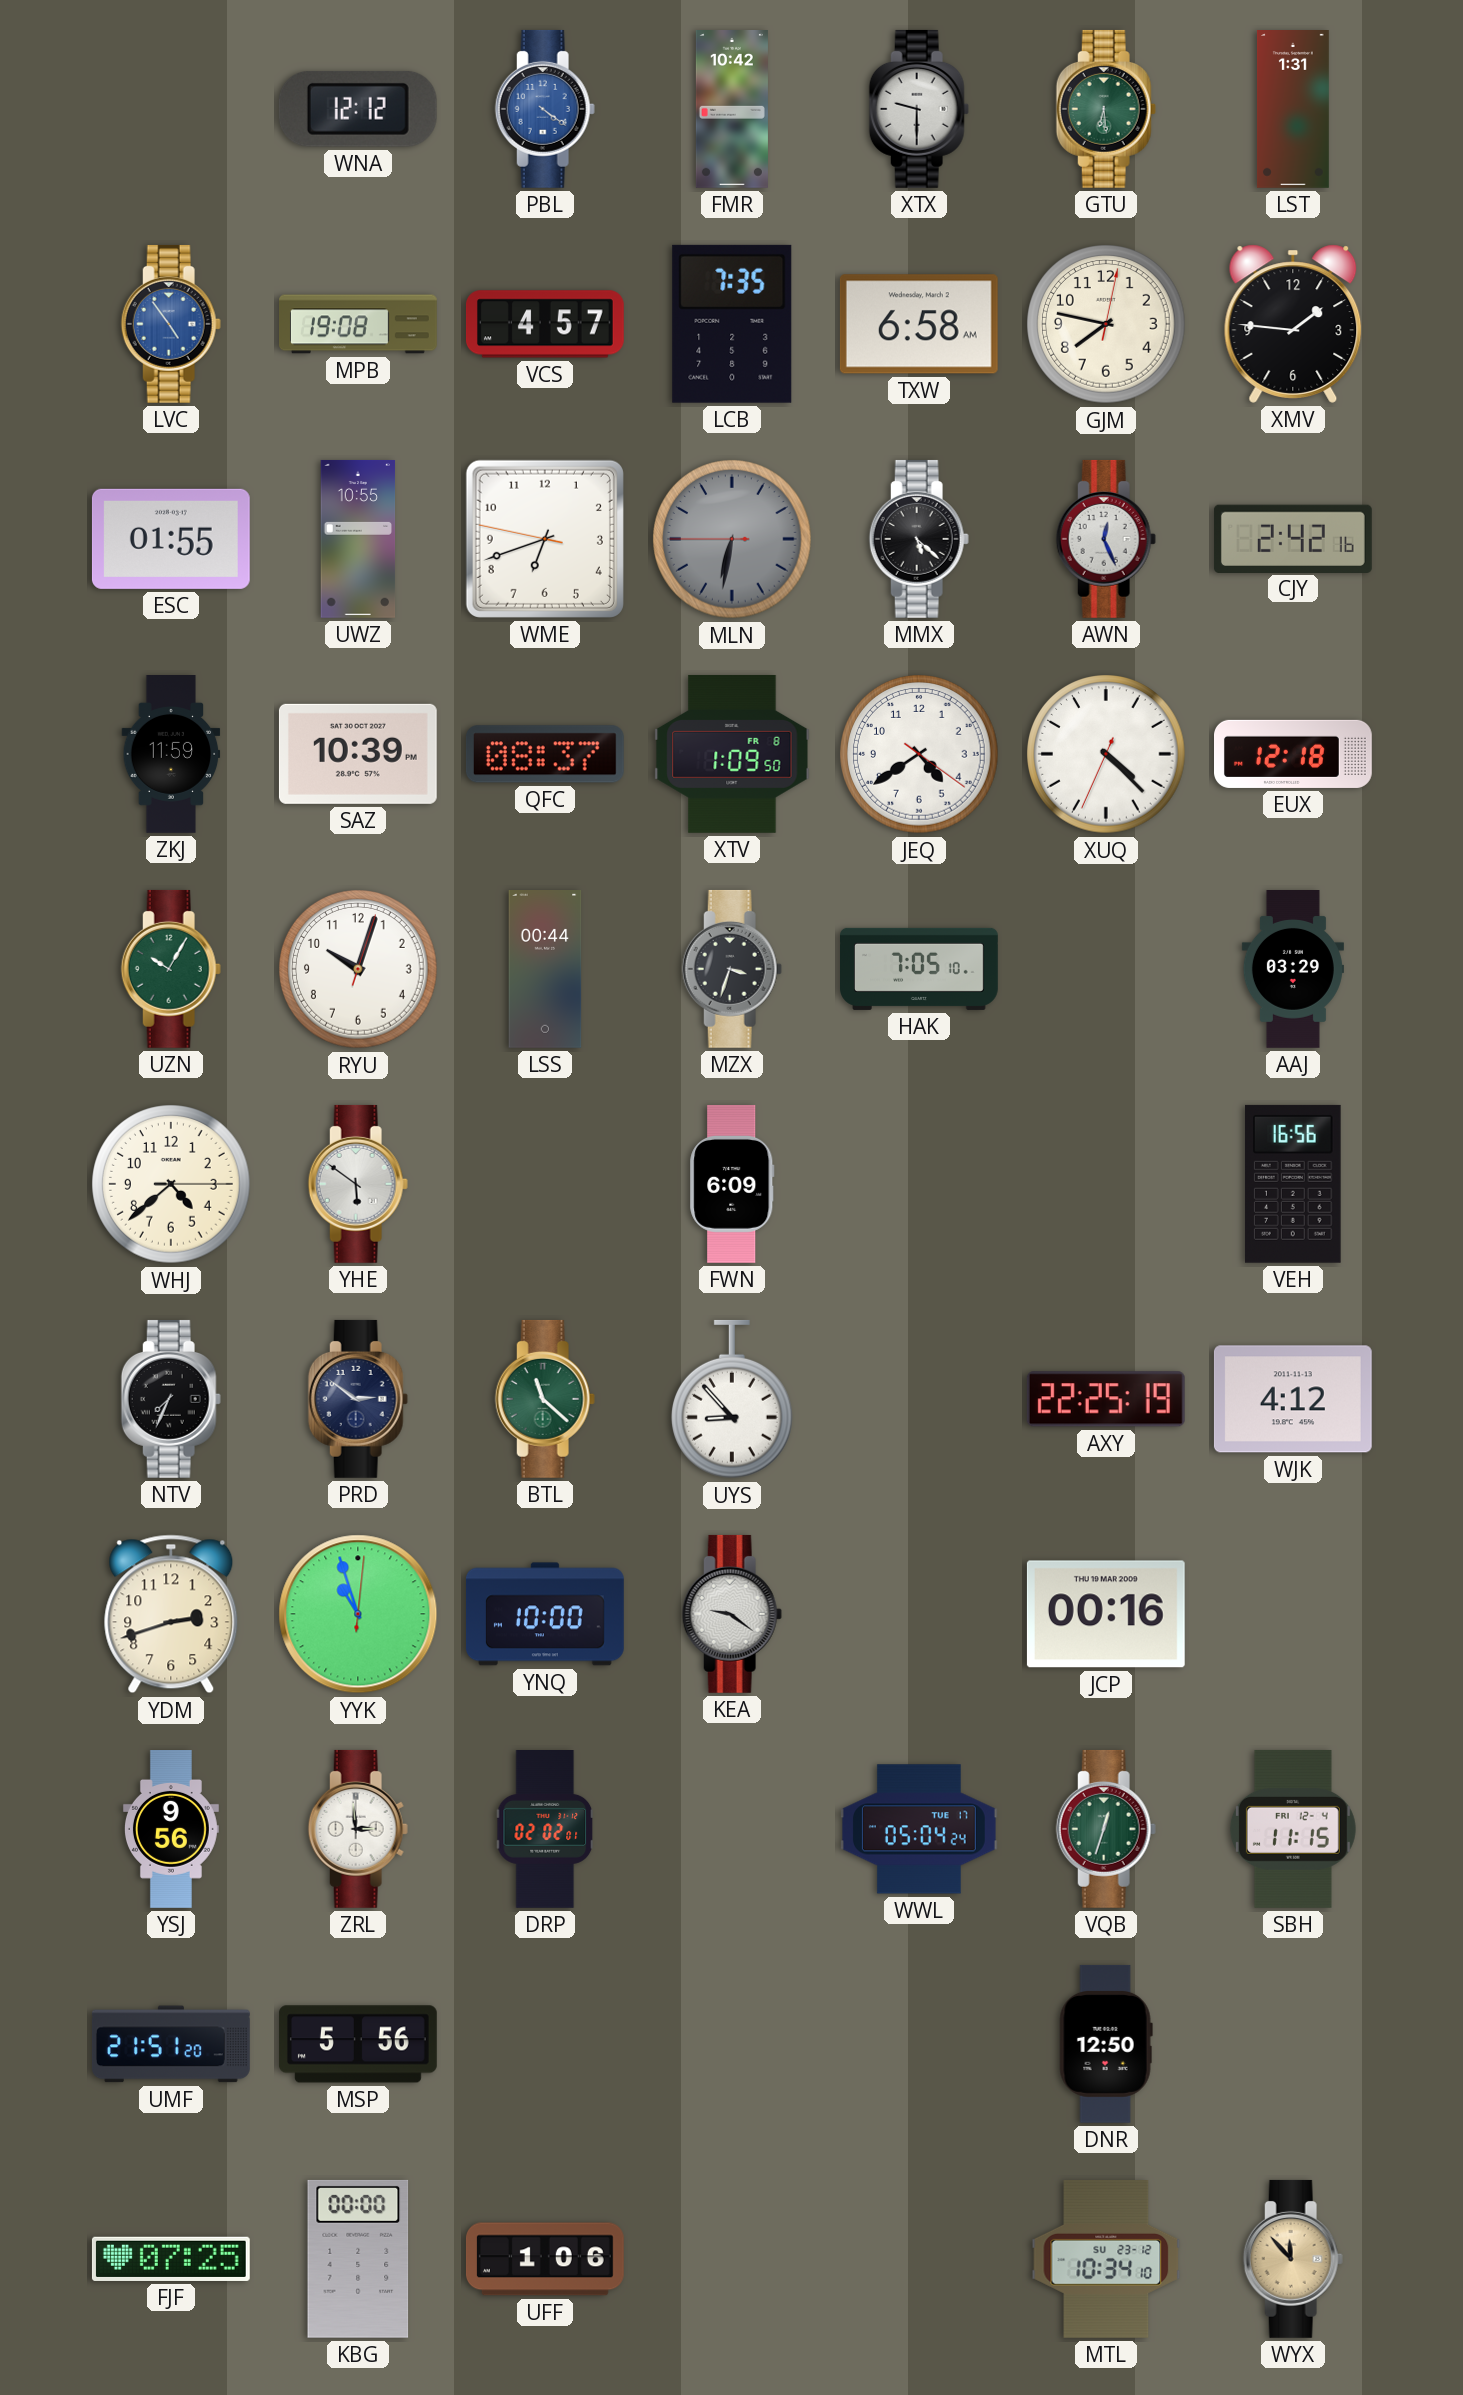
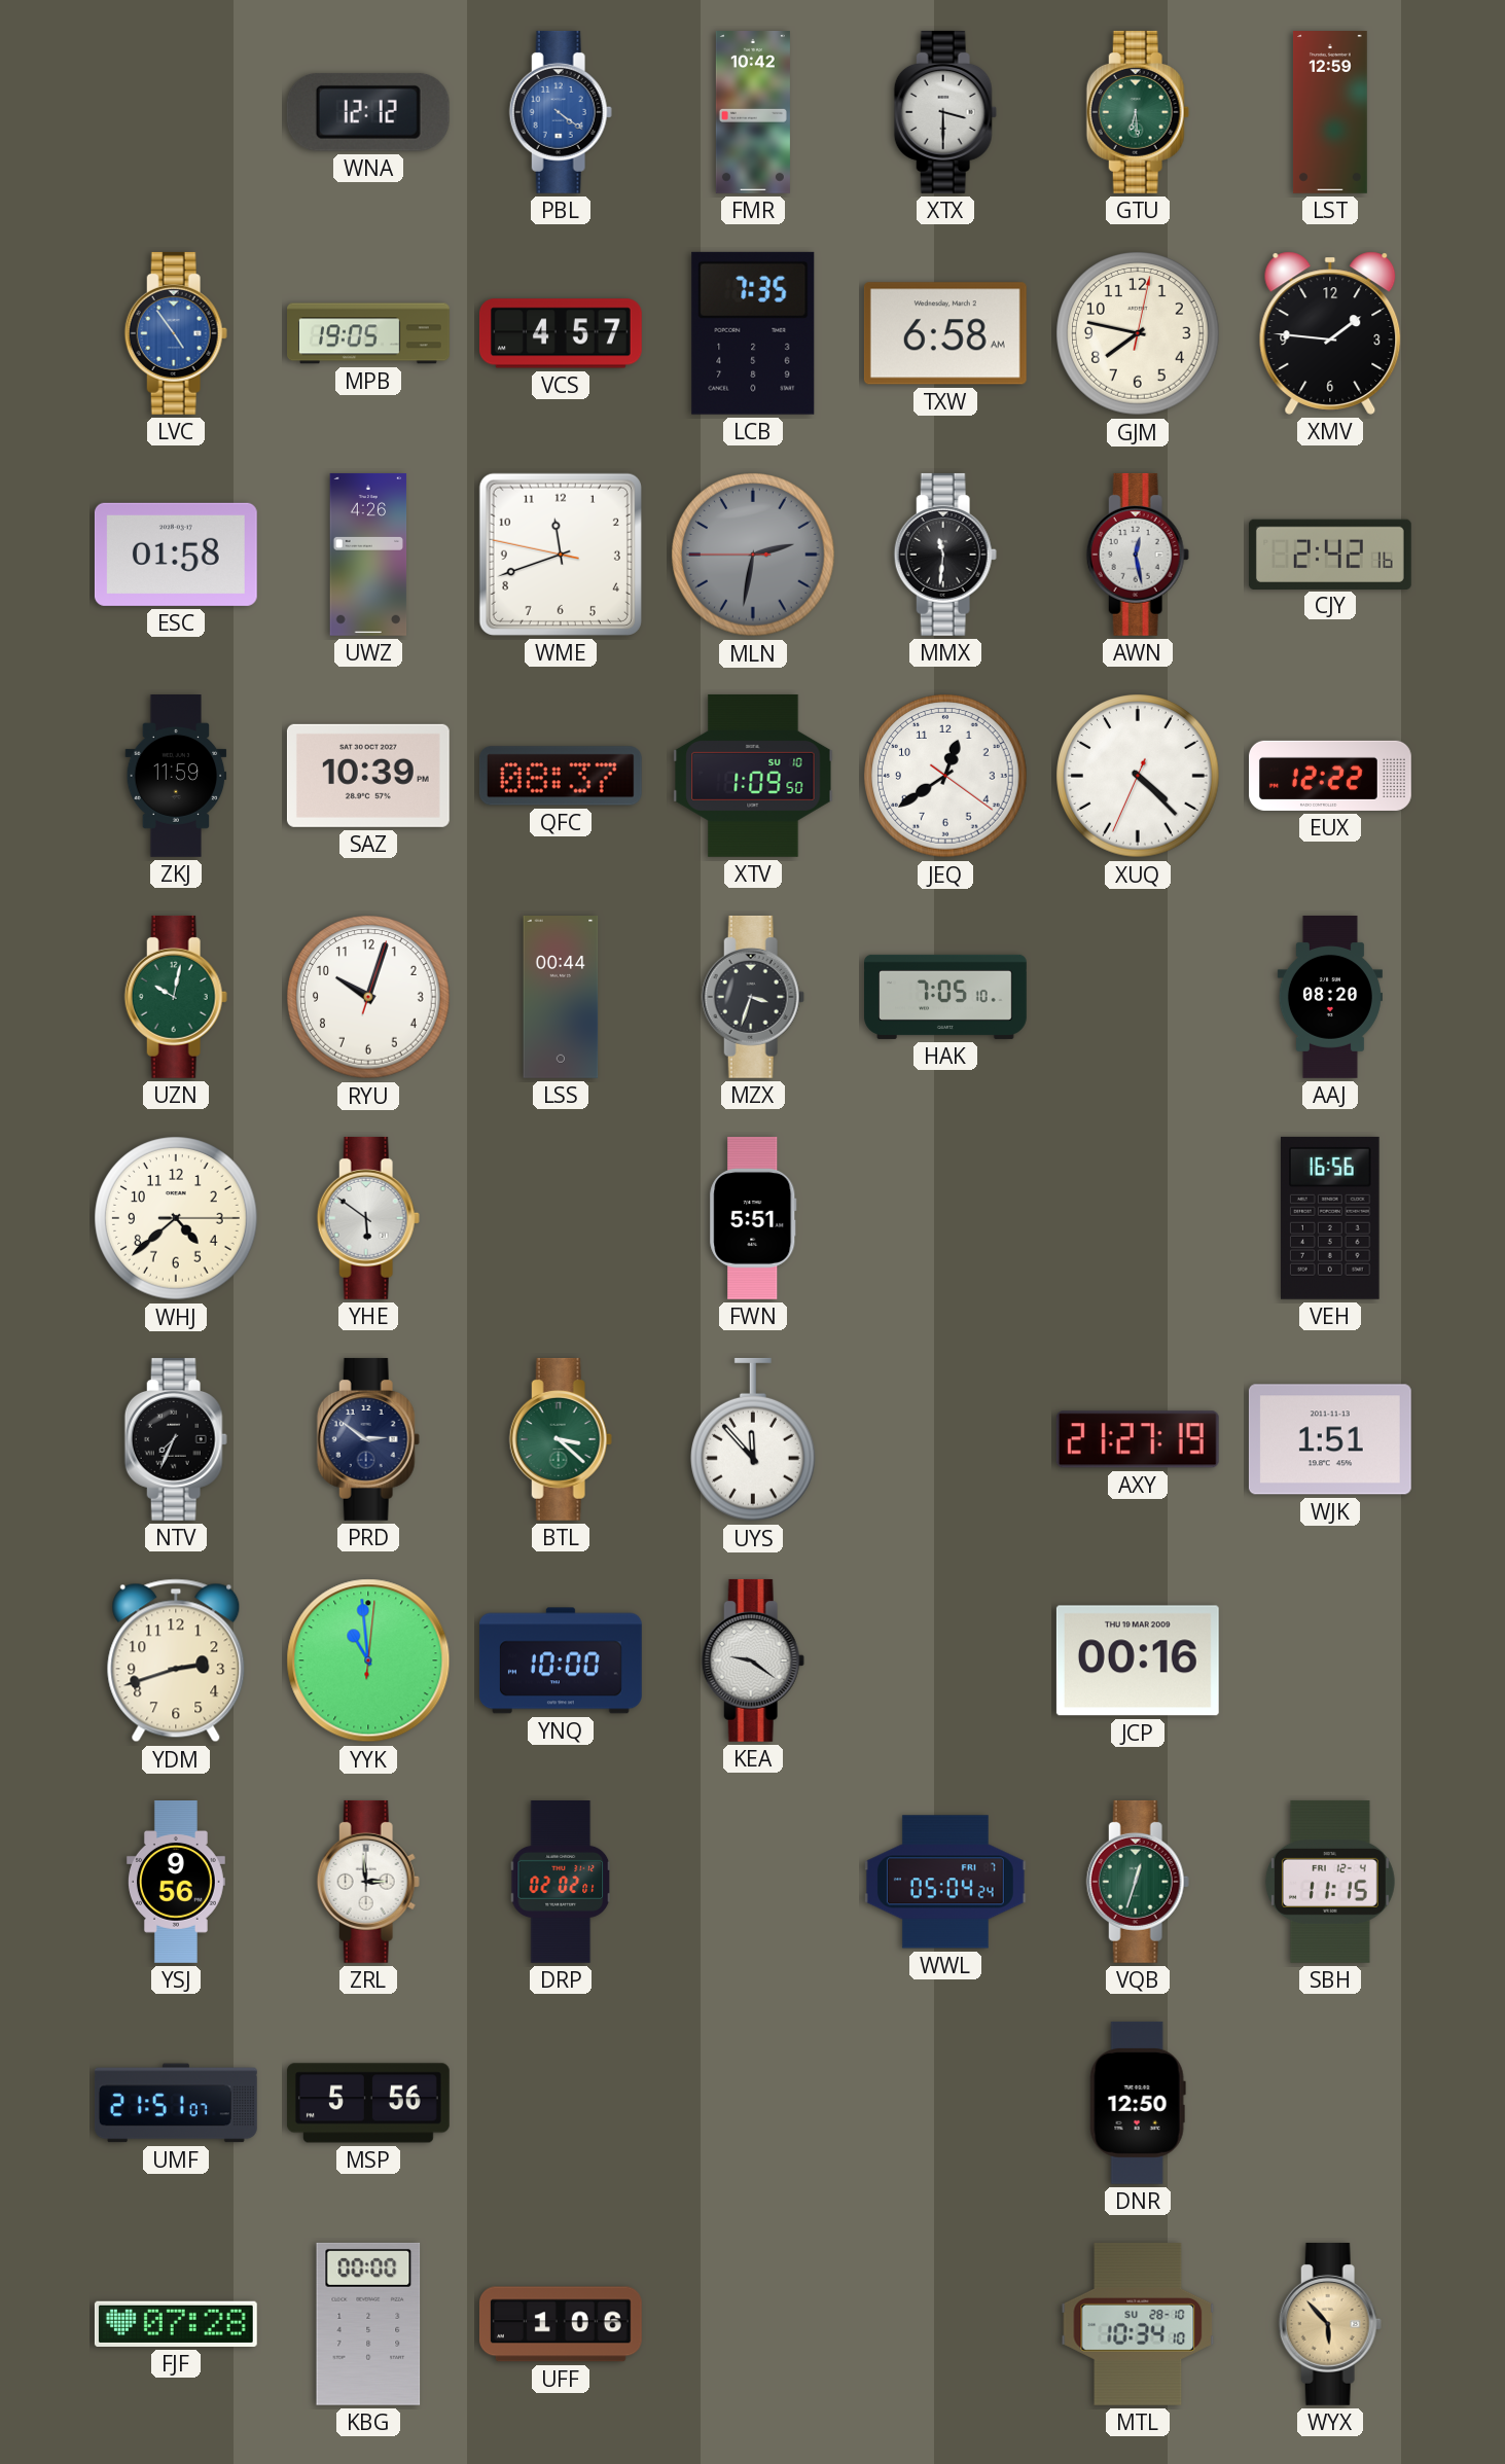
XTX: 9:30 -> 3:30 (945, 112)
LST: 1:31 -> 12:59 (1330, 113)
MPB: 19:08 -> 19:05 (369, 333)
ESC: 01:55 -> 01:58 (176, 555)
UWZ: 10:55 -> 4:26 (368, 555)
WME: 6:41 -> 11:41 (561, 555)
MLN: 6:31 -> 2:31 (753, 555)
MMX: 5:22 -> 11:31 (945, 555)
AWN: 12:26 -> 12:28 (1138, 555)
XTV date: FR 8 -> SU 10 (753, 776)
JEQ: 4:39 -> 12:39 (945, 776)
EUX: 12:18 -> 12:22 (1331, 776)
UZN: 10:05 -> 10:02 (176, 997)
AAJ: 03:29 -> 08:20 (1330, 998)
FWN: 6:09 -> 5:51 (753, 1218)
BTL: 11:22 -> 3:22 (561, 1439)
UYS: 8:53 -> 11:53 (753, 1439)
AXY: 22:25 -> 21:27 (1138, 1439)
WJK: 4:12 -> 1:51 (1330, 1439)
YYK: 10:57 -> 10:59 (368, 1660)
WWL date: TUE 17 -> FRI 7 (945, 1882)
UMF: 21:51:20 -> 21:51:07 (176, 2103)
FJF: 07:25 -> 07:28 (176, 2324)
MTL date: SU 23-12 -> SU 28-10 (1138, 2324)
WYX: 11:53 -> 5:53 (1330, 2324)
